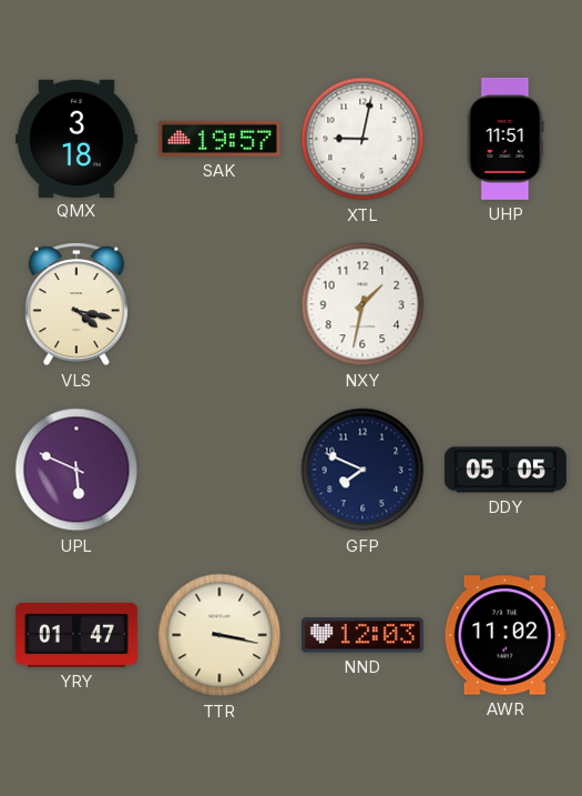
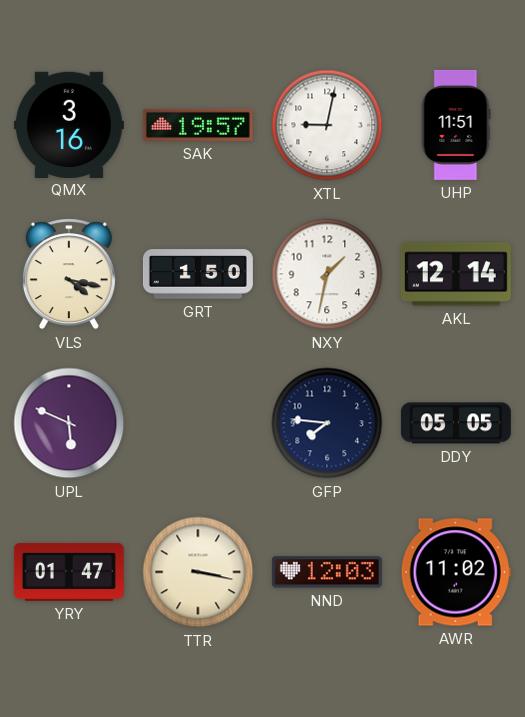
QMX: 3:18 -> 3:16 (69, 124)
GRT: none -> 1:50 (198, 274)
AKL: none -> 12:14 (456, 274)
GFP: 7:49 -> 7:46 (327, 423)
